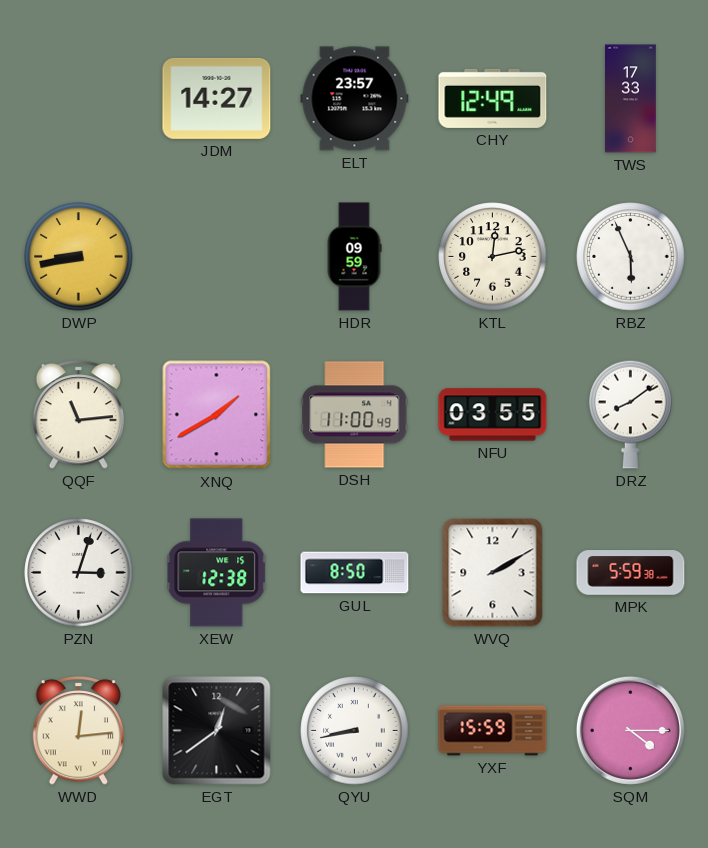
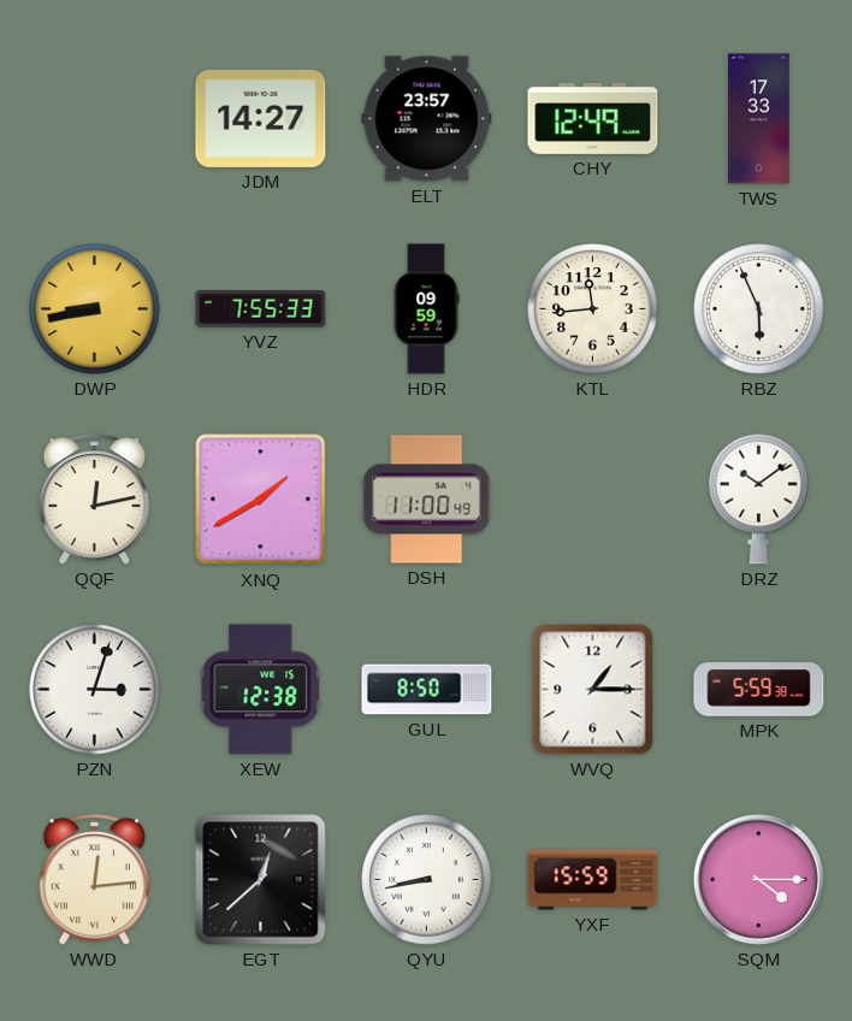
YVZ: none -> 7:55 (261, 309)
KTL: 12:13 -> 11:44 (593, 309)
QQF: 11:14 -> 12:13 (94, 500)
NFU: 03:55 -> none (493, 415)
DRZ: 8:09 -> 10:09 (759, 498)
WVQ: 2:10 -> 1:15 (593, 690)
EGT: 12:39 -> 12:38 (261, 880)
